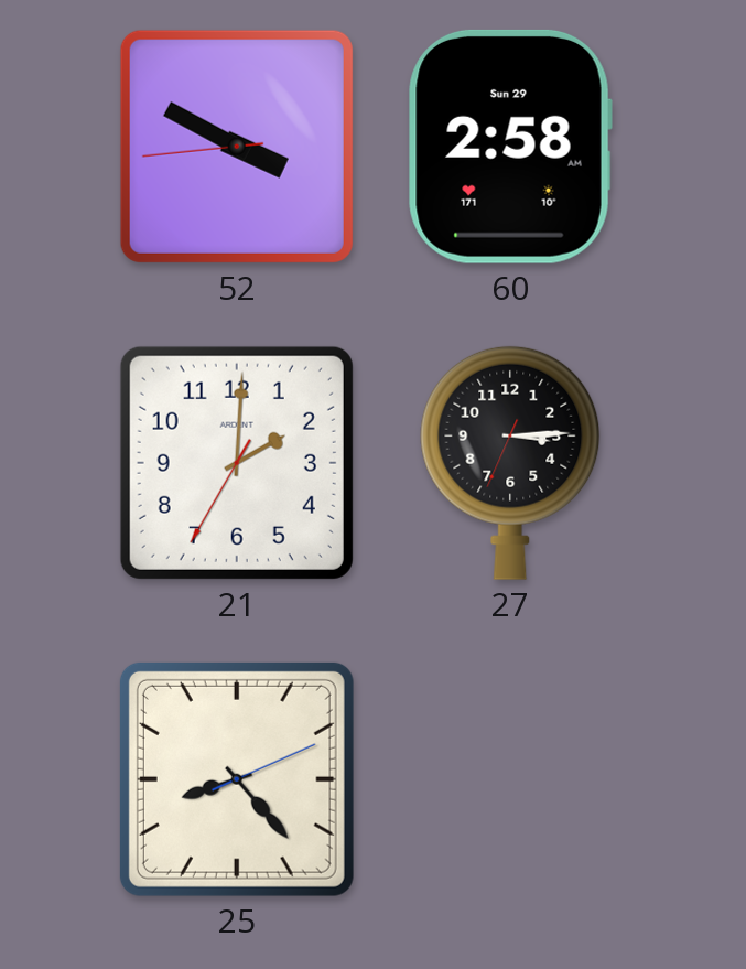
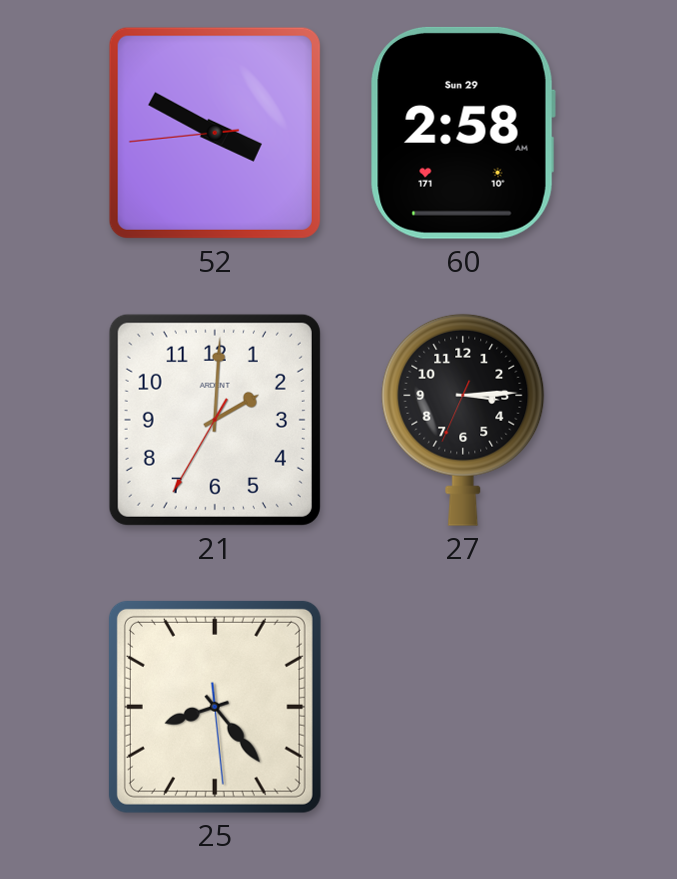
25: 8:23:11 -> 8:23:29 (215, 707)
